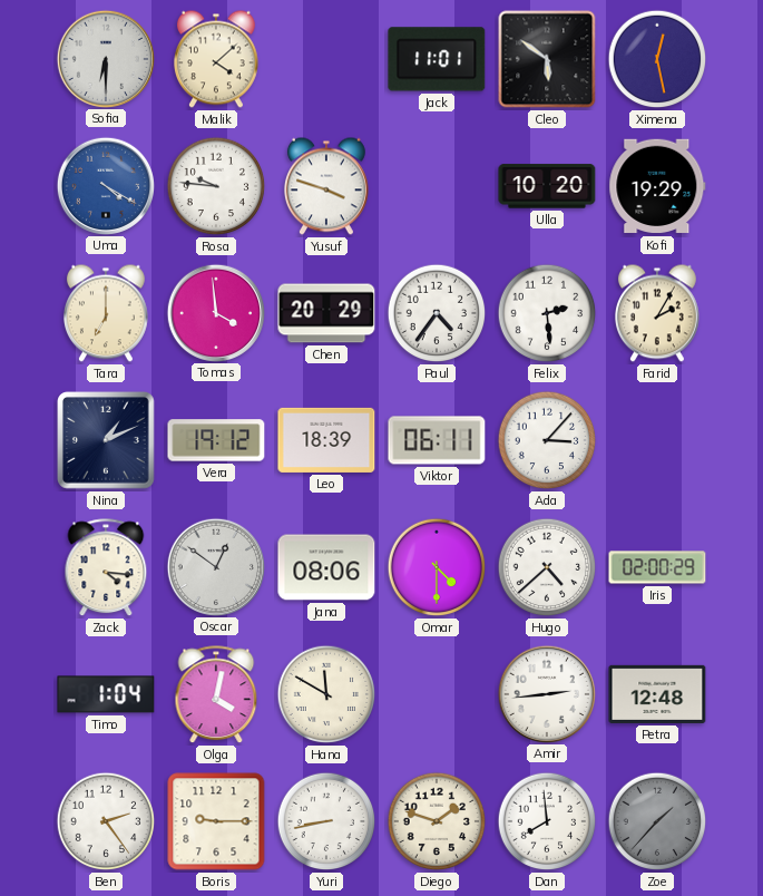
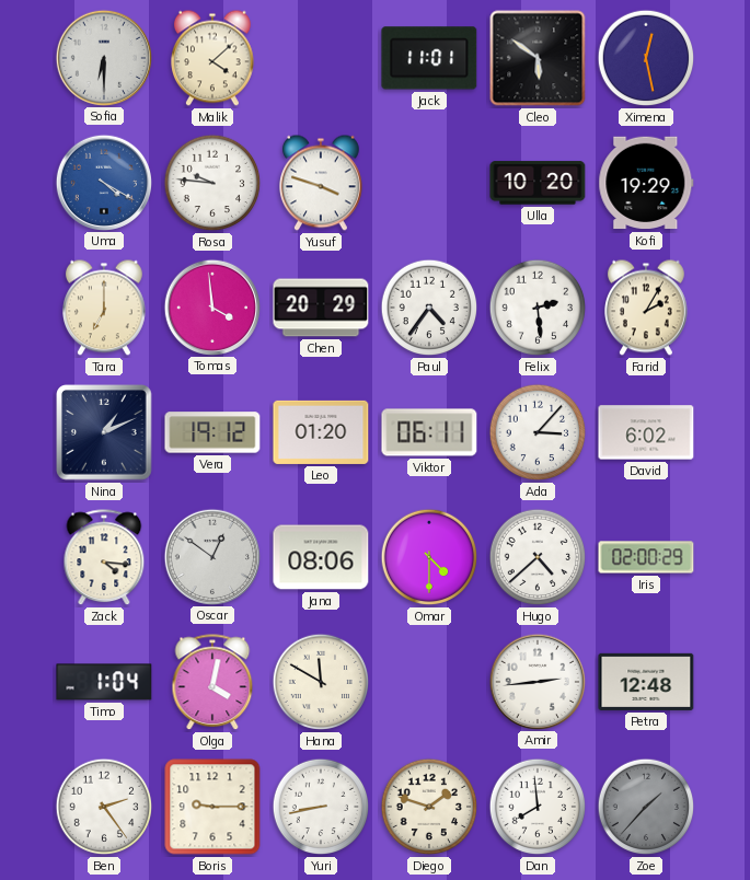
Leo: 18:39 -> 01:20 (321, 432)
David: none -> 6:02 (646, 432)
